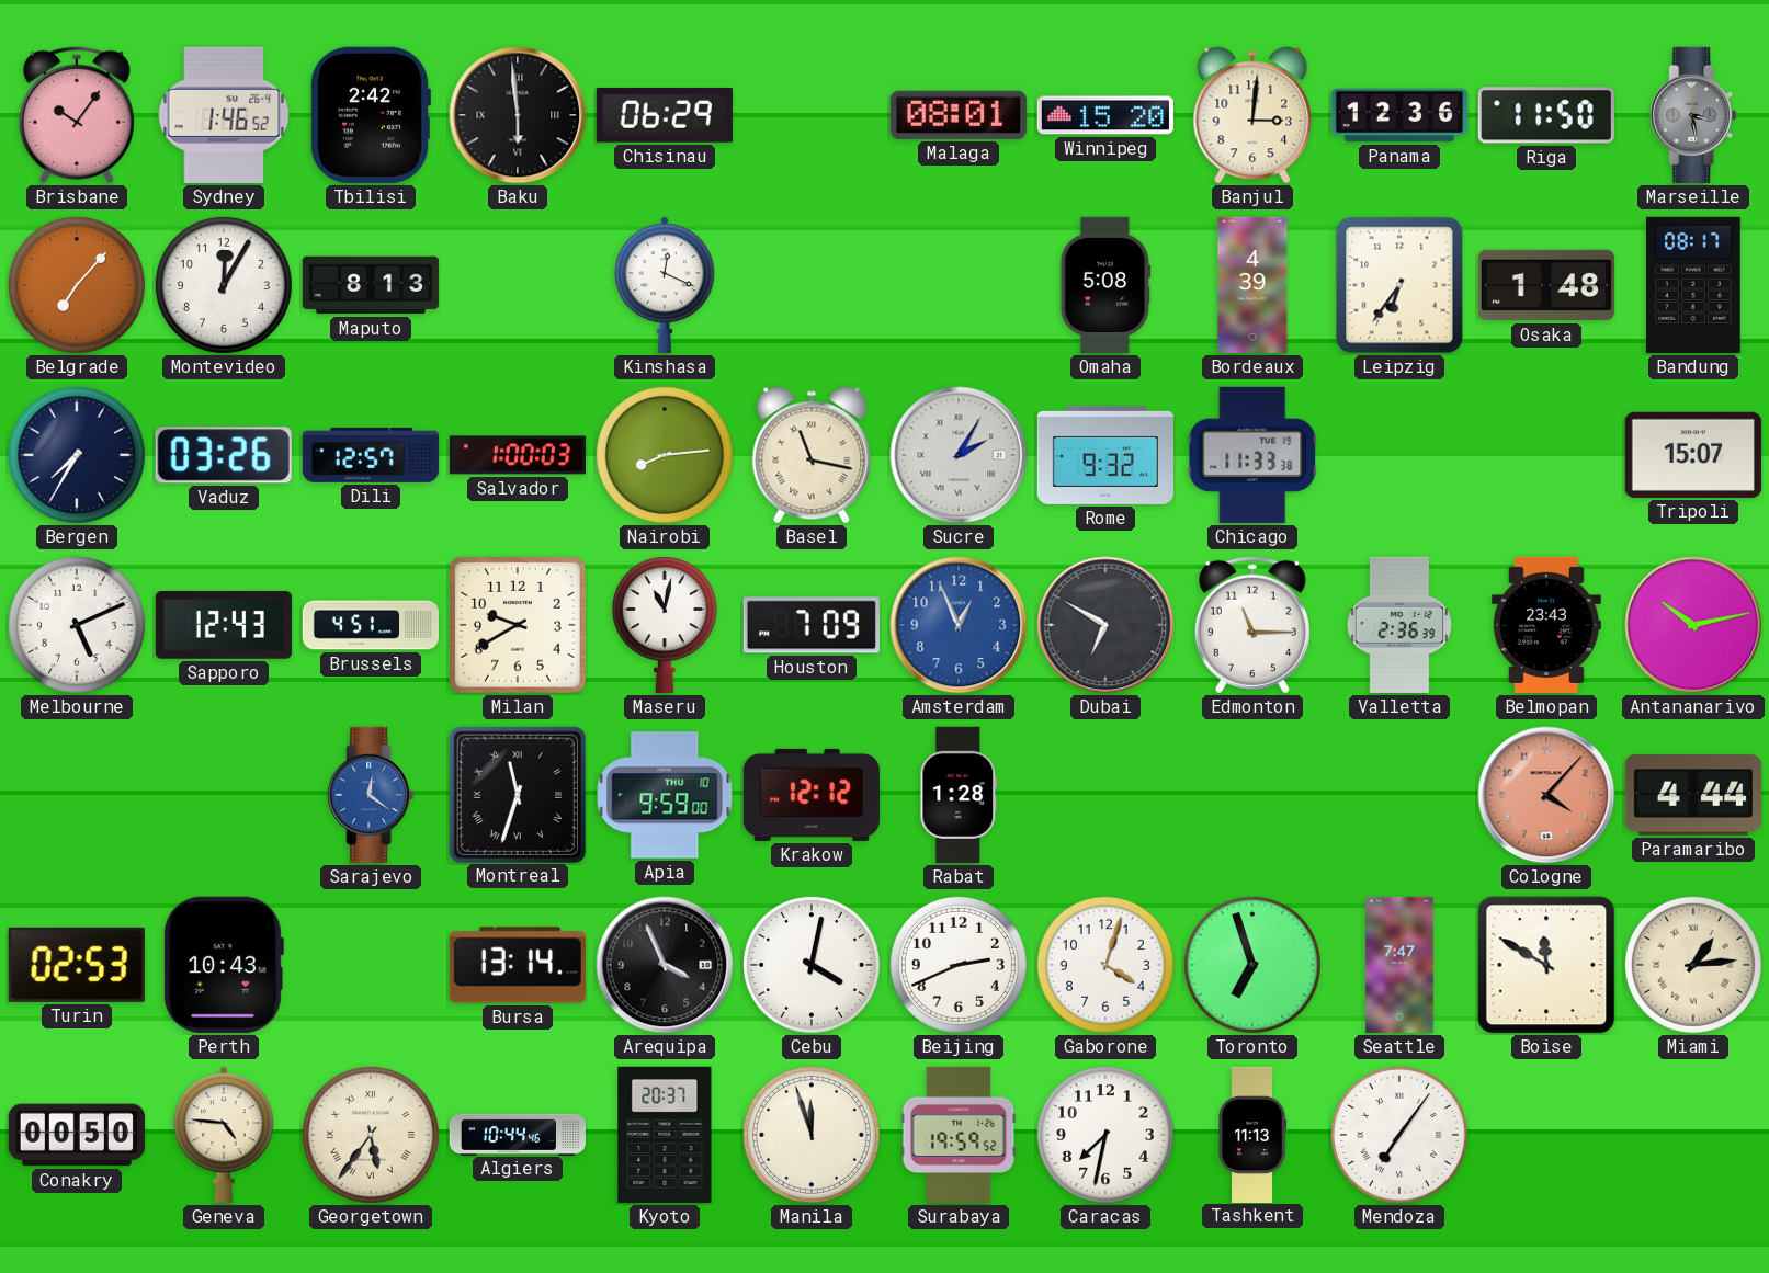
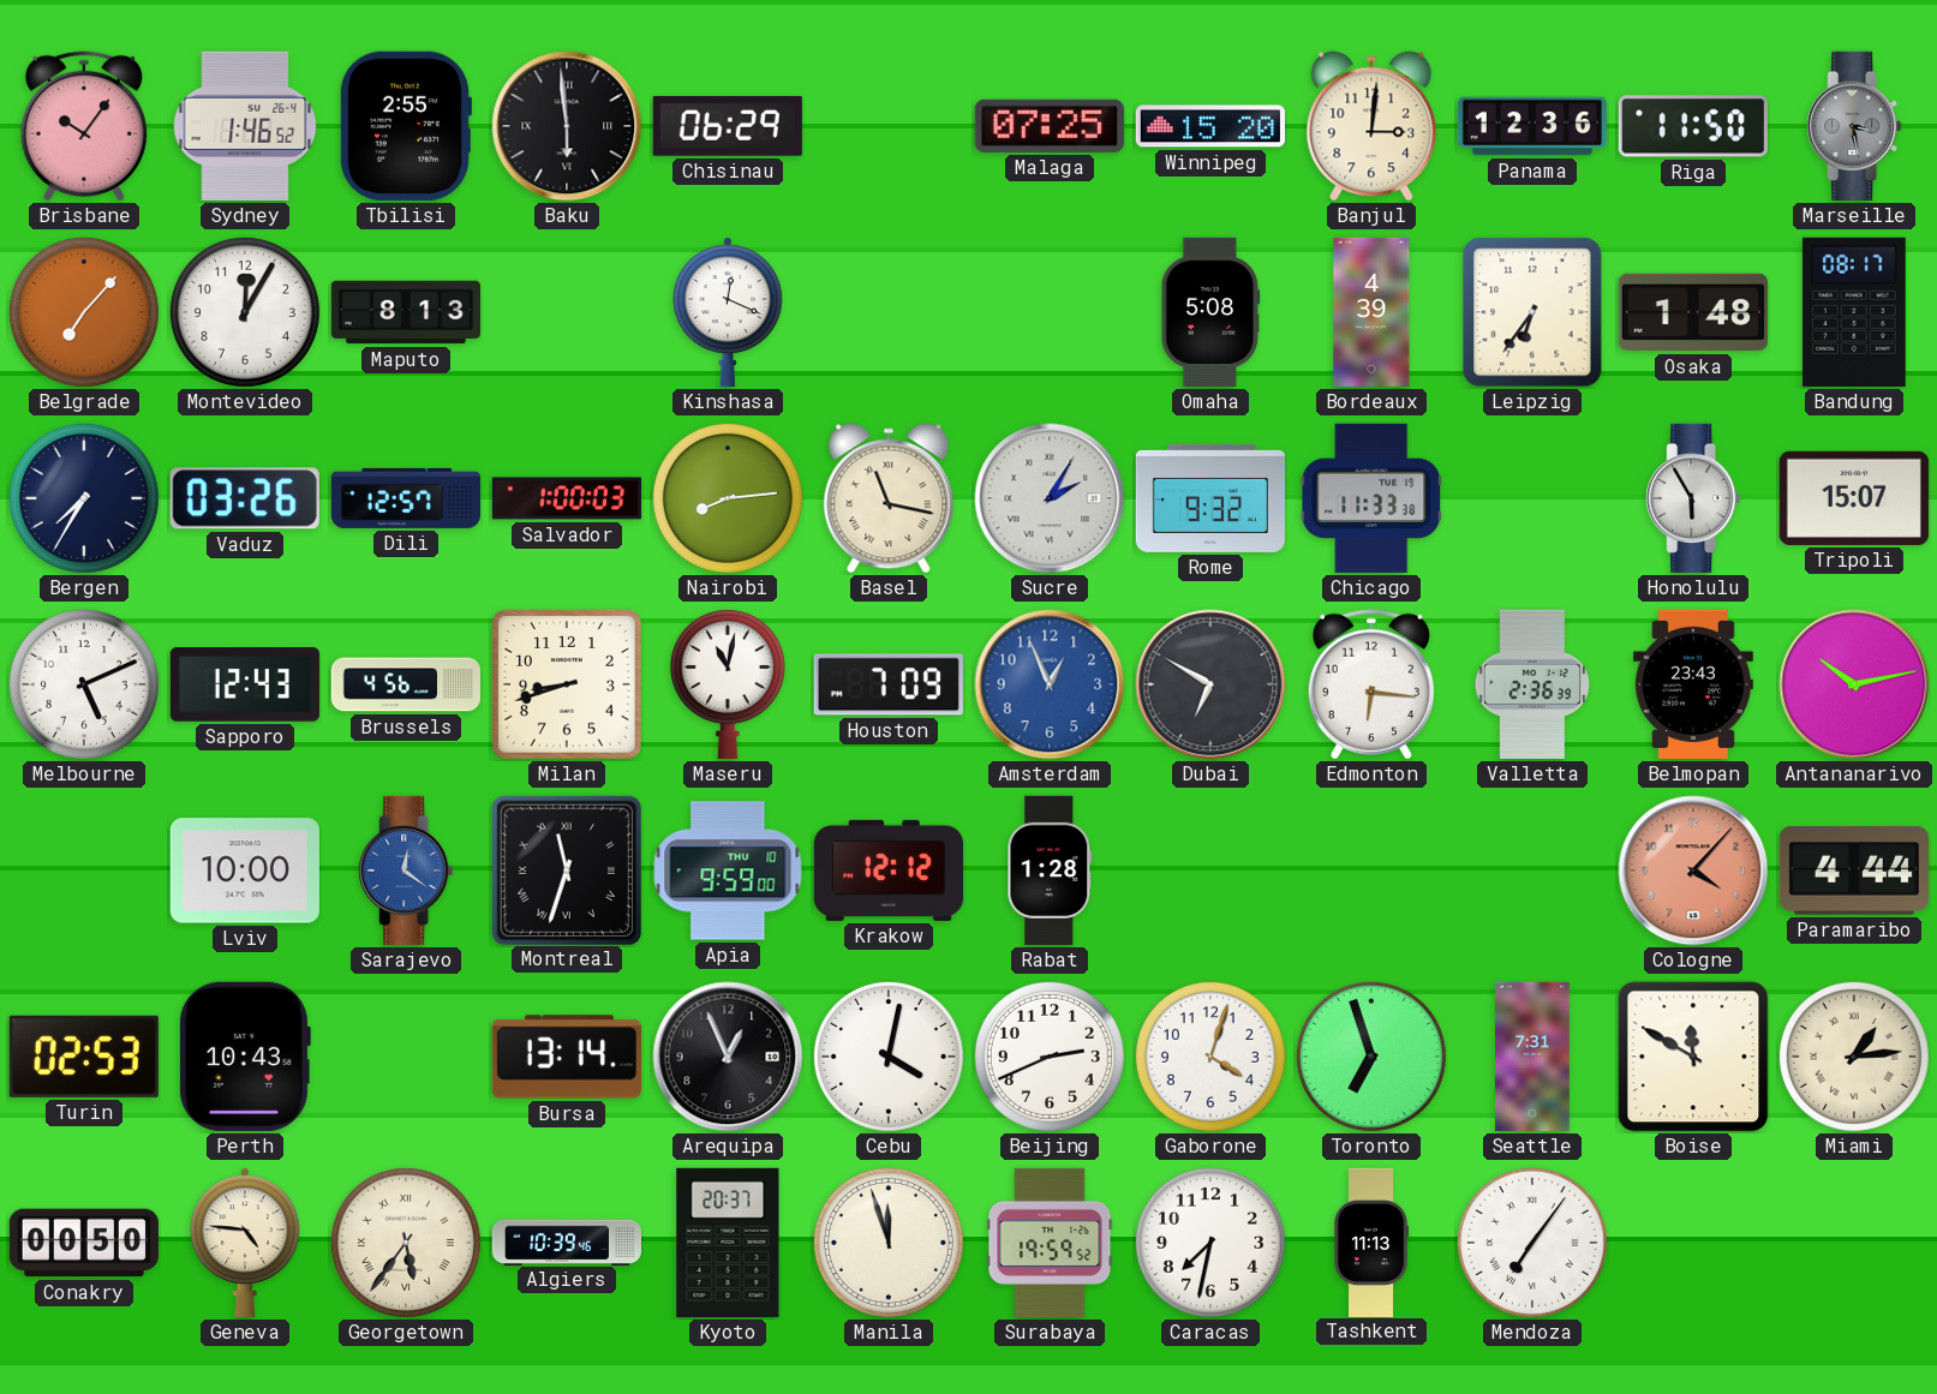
Tbilisi: 2:42 -> 2:55 (405, 126)
Malaga: 08:01 -> 07:25 (1050, 126)
Honolulu: none -> 5:55 (1693, 498)
Brussels: 4:51 -> 4:56 (405, 684)
Milan: 9:40 -> 8:42 (568, 686)
Edmonton: 11:15 -> 6:16 (1371, 684)
Lviv: none -> 10:00 (245, 870)
Arequipa: 3:56 -> 12:56 (728, 1057)
Seattle: 7:47 -> 7:31 (1534, 1057)
Algiers: 10:44 -> 10:39 (566, 1242)
